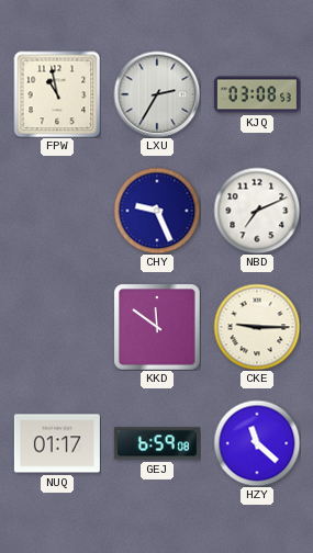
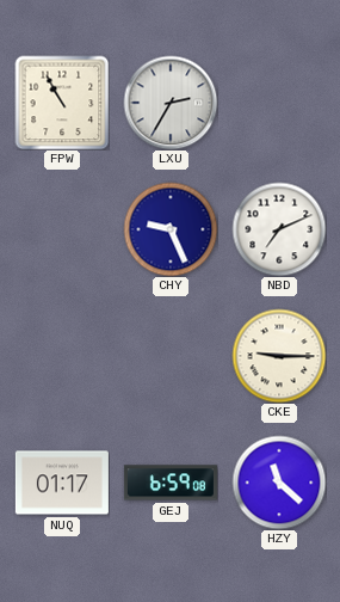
FPW: 10:58 -> 10:55 (62, 103)
KJQ: 03:08 -> none (257, 94)
KKD: 11:51 -> none (157, 327)
